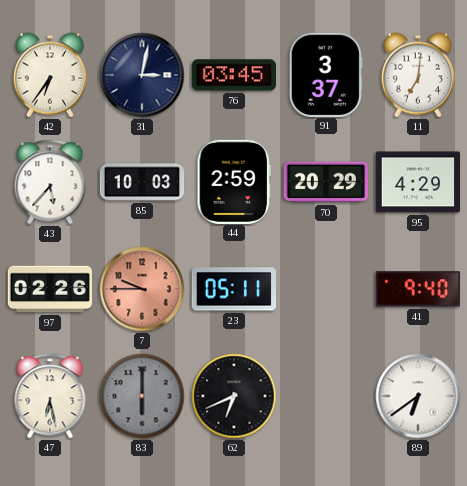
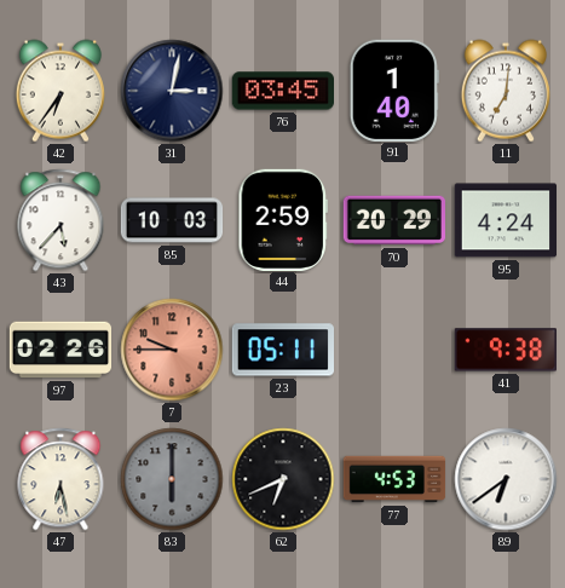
91: 3:37 -> 1:40 (394, 90)
95: 4:29 -> 4:24 (505, 220)
41: 9:40 -> 9:38 (506, 350)
77: none -> 4:53 (394, 479)
